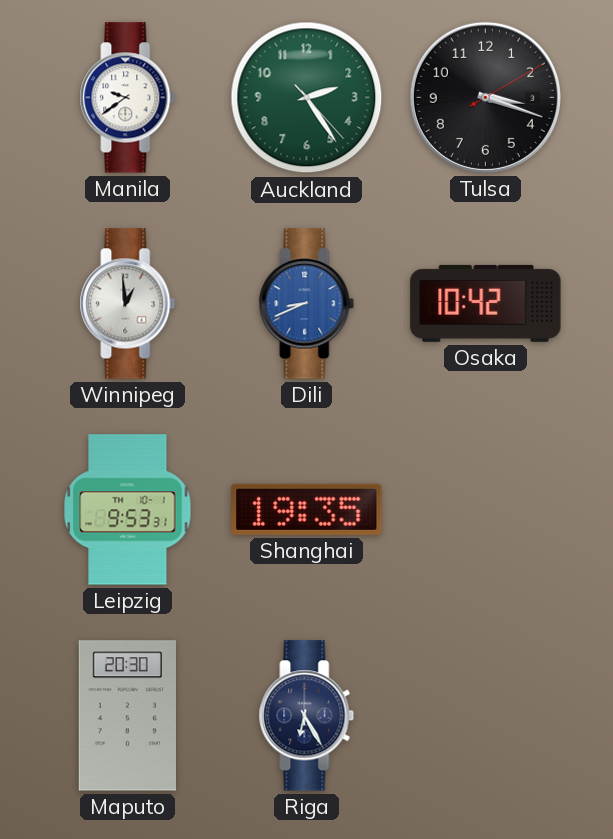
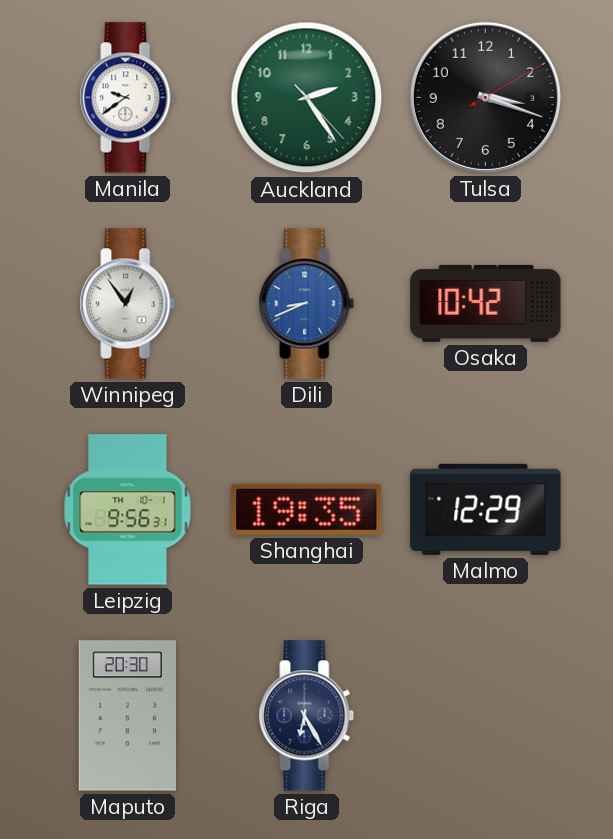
Winnipeg: 12:59 -> 12:54 (128, 304)
Leipzig: 9:53 -> 9:56 (128, 510)
Malmo: none -> 12:29 (486, 509)
